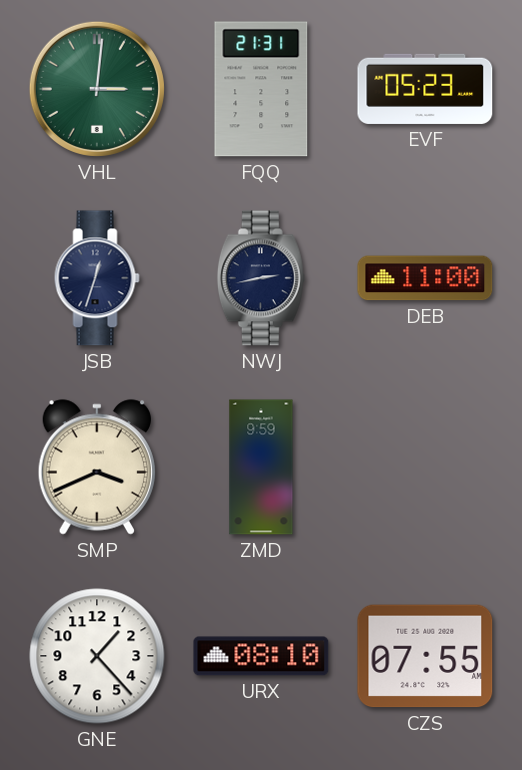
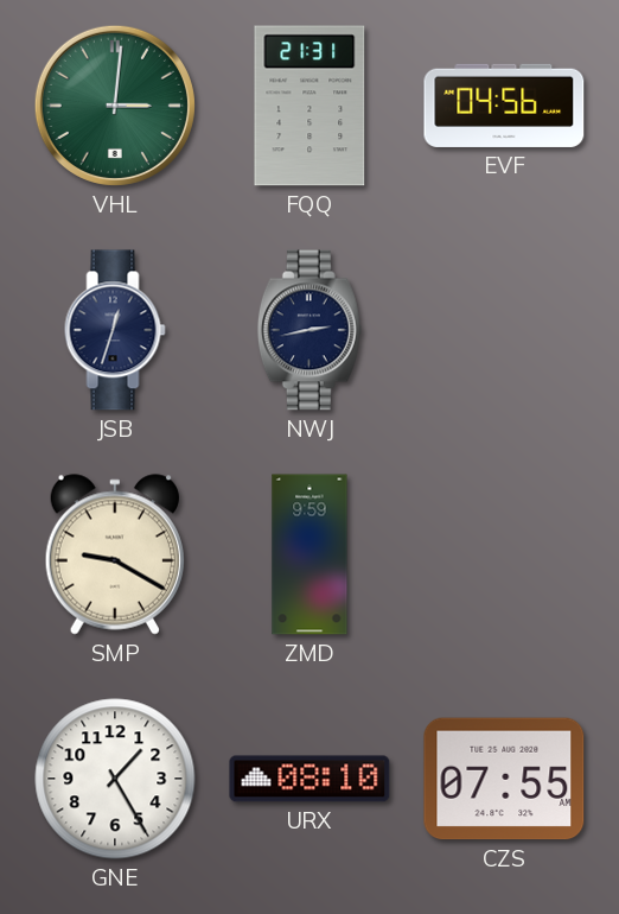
EVF: 05:23 -> 04:56 (504, 106)
DEB: 11:00 -> none (425, 278)
SMP: 3:41 -> 9:20 (114, 554)
GNE: 1:23 -> 1:25 (115, 779)
